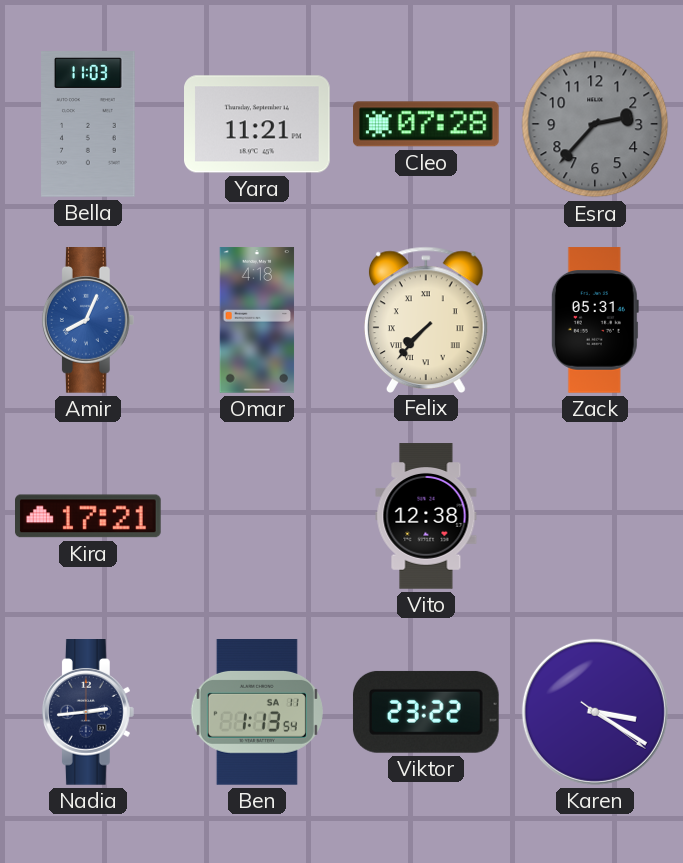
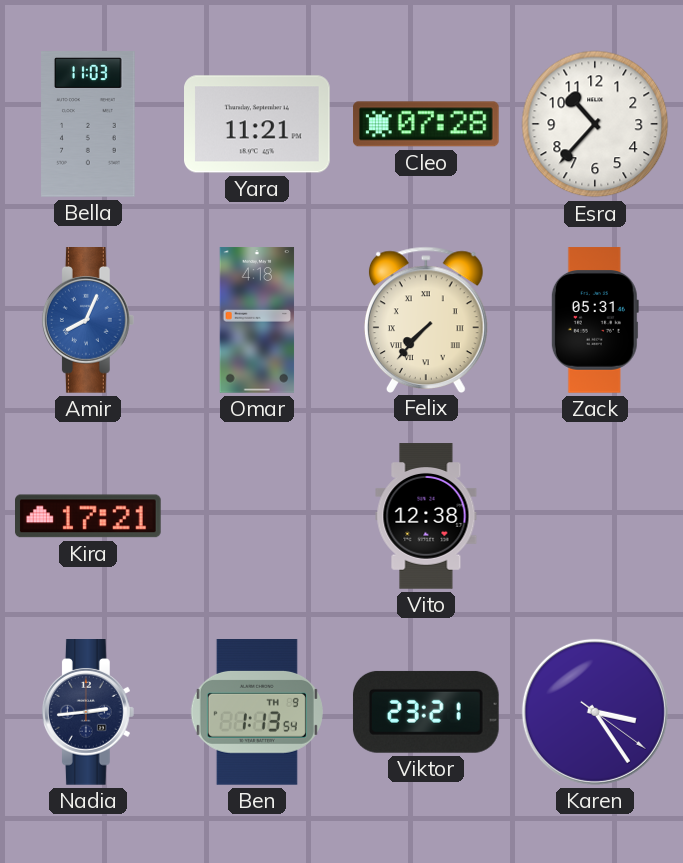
Esra: 2:37 -> 10:37 (595, 124)
Esra dial: grey -> white (595, 124)
Ben date: SA 11 -> TH 9 (257, 713)
Viktor: 23:22 -> 23:21 (426, 712)
Karen: 3:20 -> 3:24 (595, 712)
